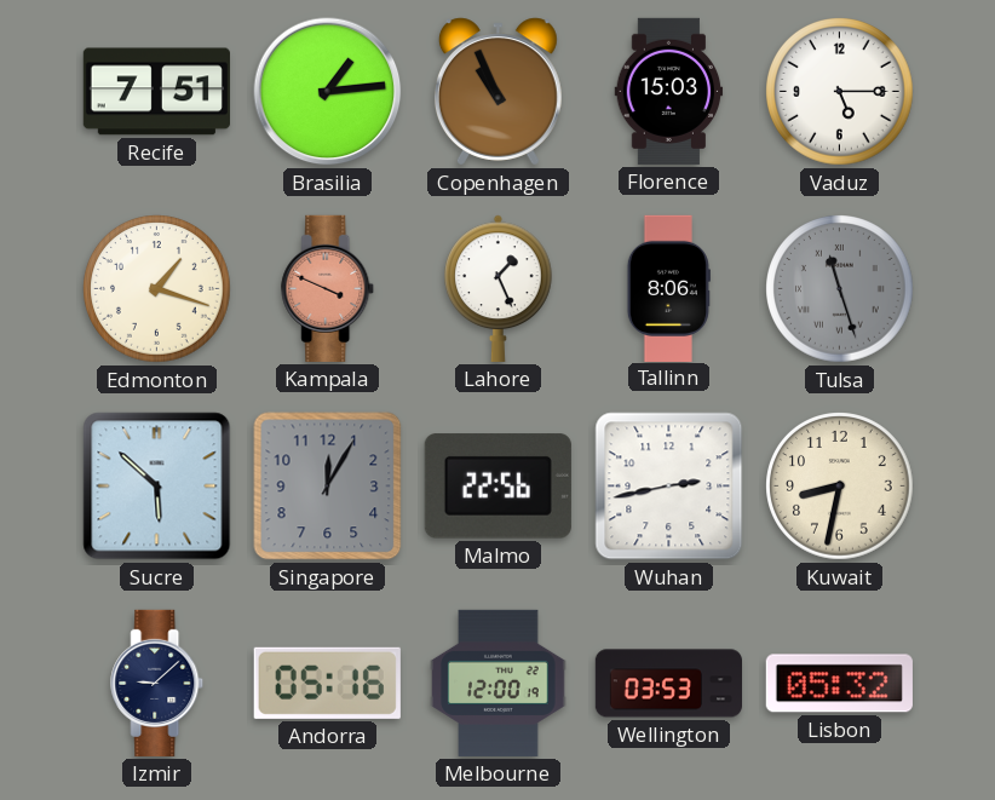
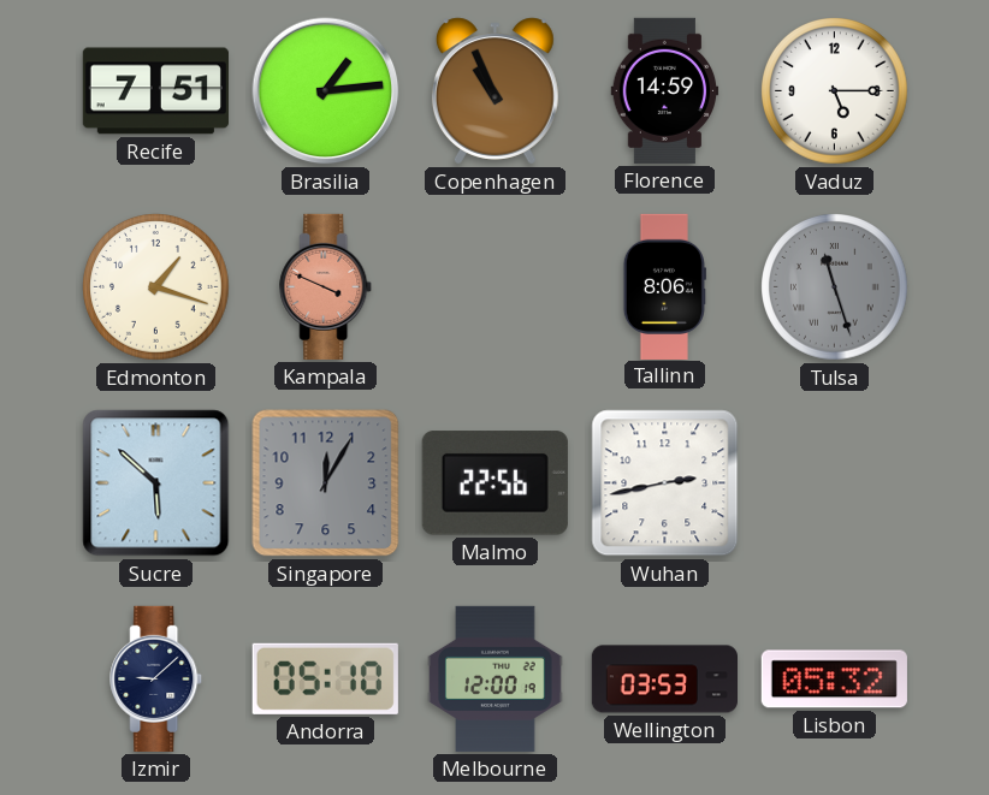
Florence: 15:03 -> 14:59 (665, 90)
Lahore: 1:26 -> none (499, 288)
Kuwait: 8:32 -> none (840, 487)
Andorra: 05:16 -> 05:10 (325, 678)
